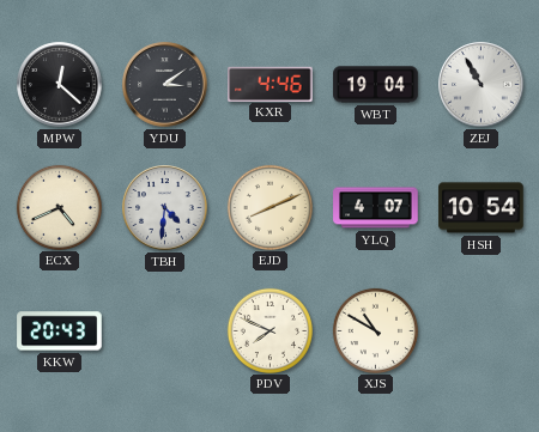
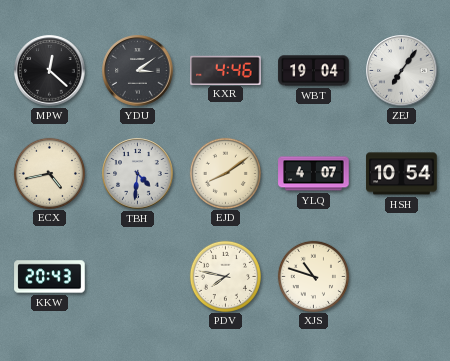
ZEJ: 10:55 -> 7:06 (402, 71)
ECX: 4:41 -> 4:43 (49, 173)
EJD: 8:11 -> 8:09 (225, 173)
PDV: 7:49 -> 7:47 (225, 276)
XJS: 10:50 -> 10:48 (313, 276)
